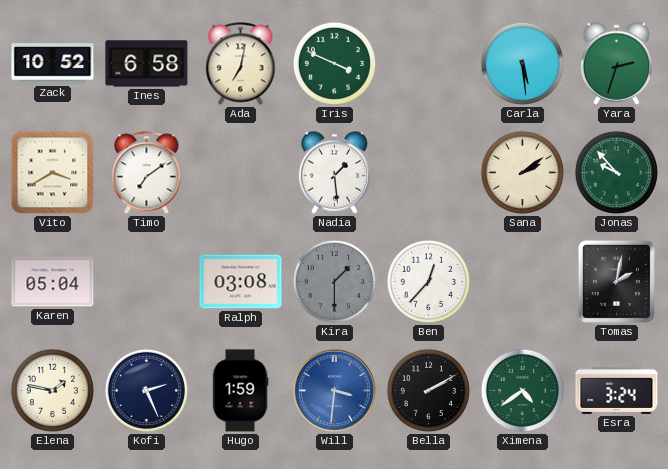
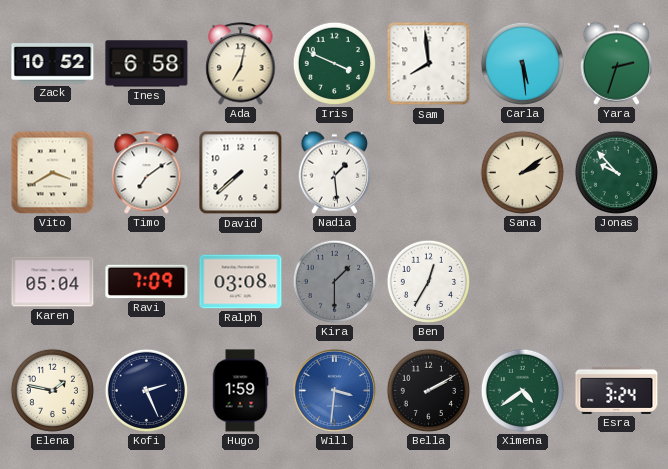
Sam: none -> 7:59 (429, 64)
David: none -> 7:38 (241, 173)
Ravi: none -> 7:09 (147, 282)
Ben: 12:37 -> 12:35 (428, 281)
Tomas: 2:02 -> none (616, 281)
